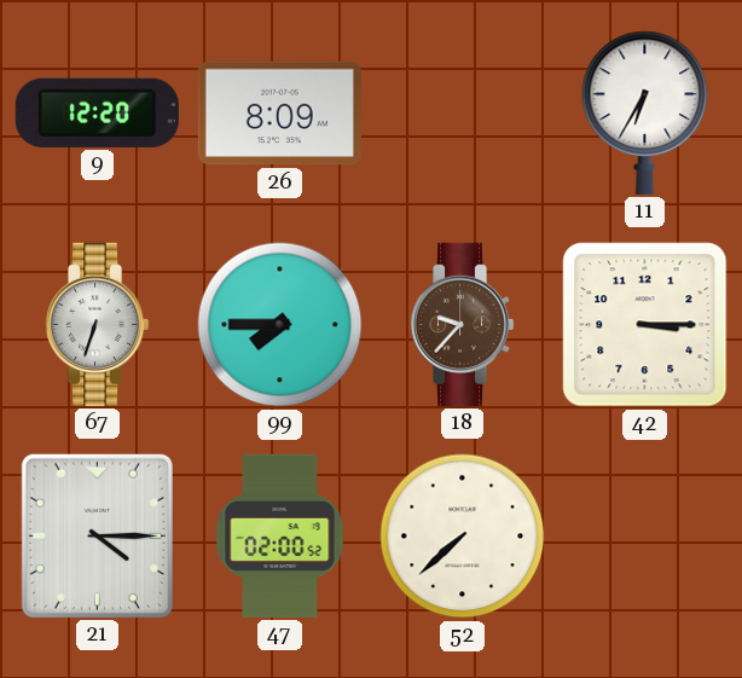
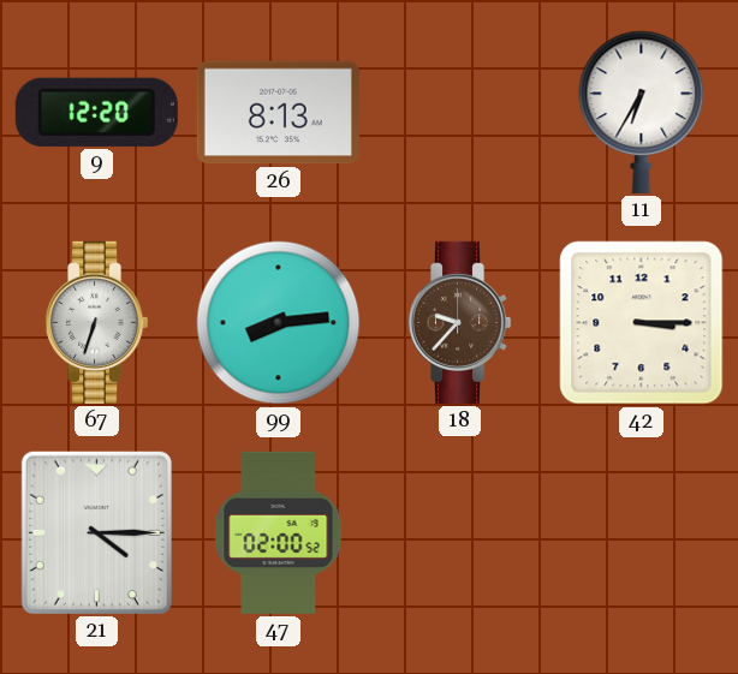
26: 8:09 -> 8:13 (278, 113)
99: 7:45 -> 8:14 (279, 323)
52: 7:38 -> none (463, 537)
